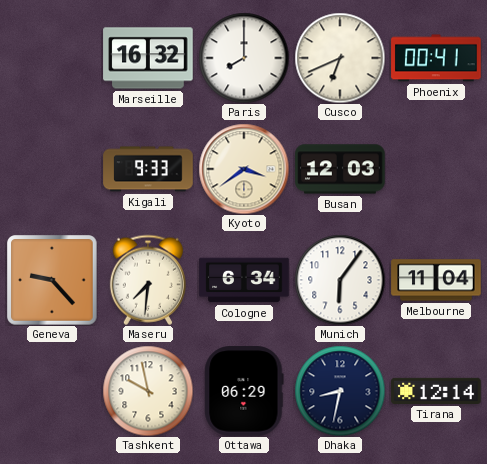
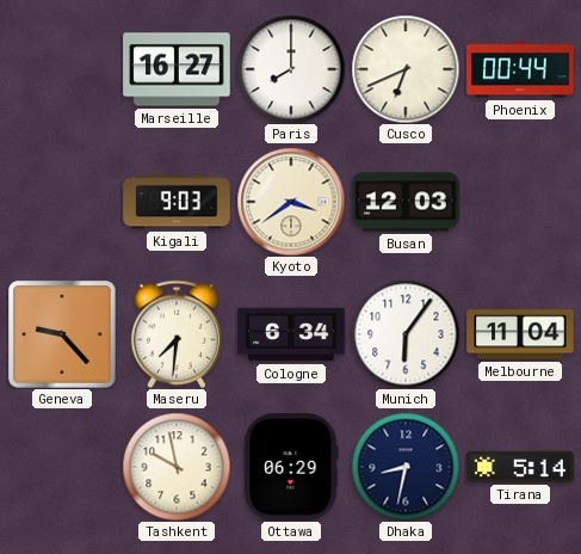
Marseille: 16:32 -> 16:27 (177, 69)
Phoenix: 00:41 -> 00:44 (520, 69)
Kigali: 9:33 -> 9:03 (177, 202)
Tirana: 12:14 -> 5:14 (520, 467)
